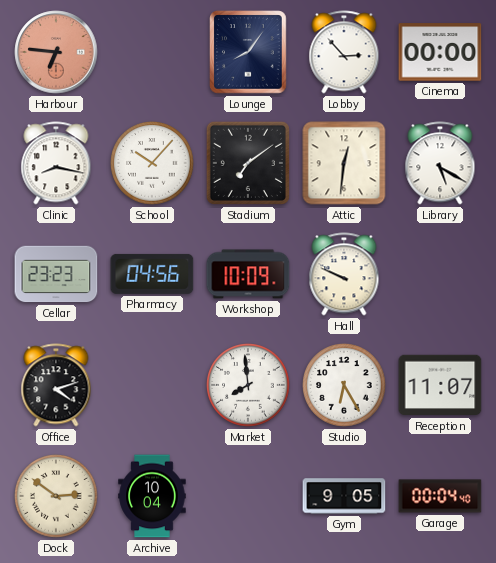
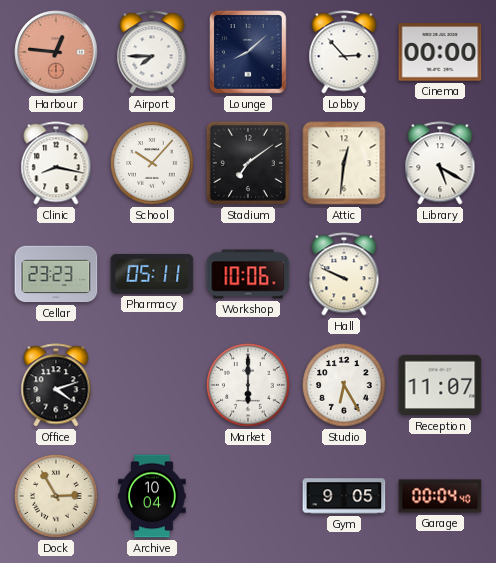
Harbour: 6:46 -> 12:46 (56, 52)
Airport: none -> 7:45 (152, 52)
Lounge: 8:06 -> 8:08 (248, 52)
Pharmacy: 04:56 -> 05:11 (152, 274)
Workshop: 10:09 -> 10:06 (248, 274)
Market: 7:59 -> 6:00 (248, 385)
Dock: 2:51 -> 2:55 (56, 496)
